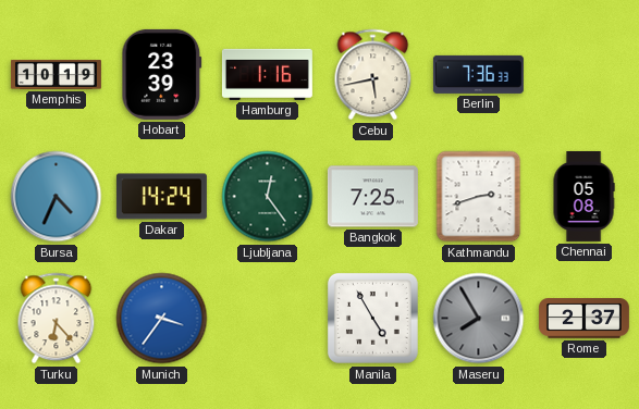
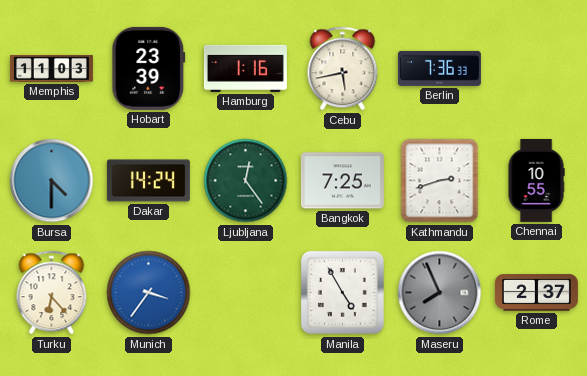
Memphis: 10:19 -> 11:03 (51, 68)
Bursa: 4:34 -> 4:30 (52, 181)
Chennai: 05:08 -> 10:55 (536, 180)
Maseru: 7:55 -> 7:56 (440, 293)
